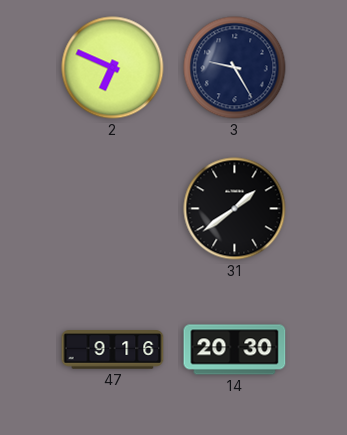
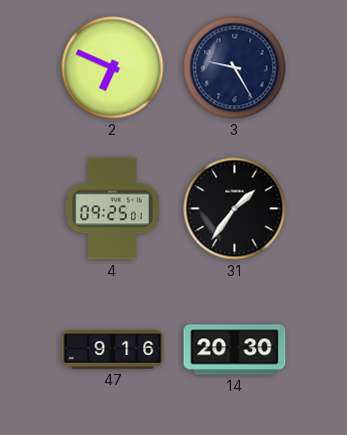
4: none -> 09:25 (112, 209)
31: 1:39 -> 1:36 (235, 209)
